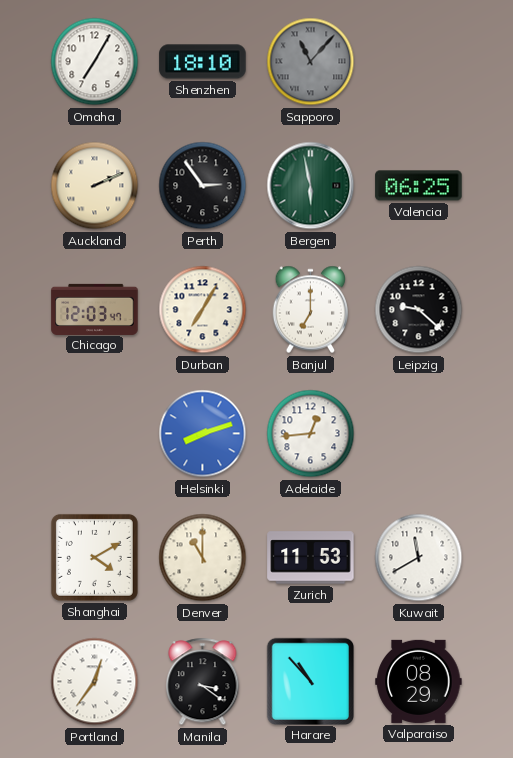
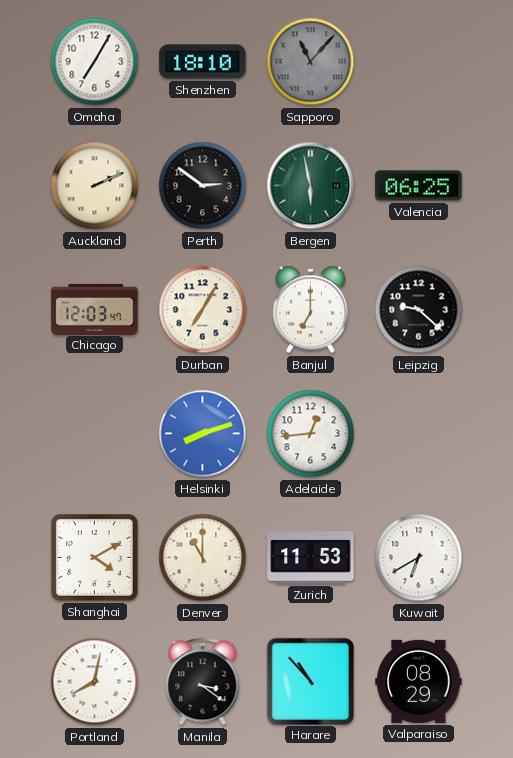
Perth: 2:54 -> 2:51 (203, 186)
Kuwait: 11:40 -> 6:40 (419, 558)
Portland: 12:36 -> 8:02 (95, 682)
